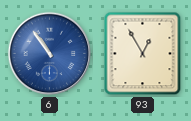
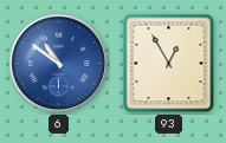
6: 10:54 -> 10:51 (59, 64)
